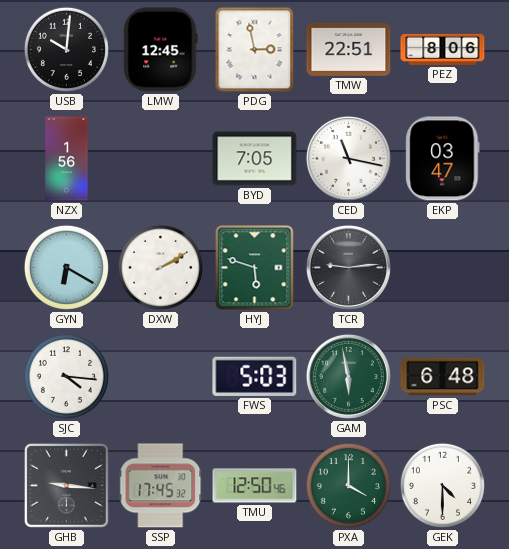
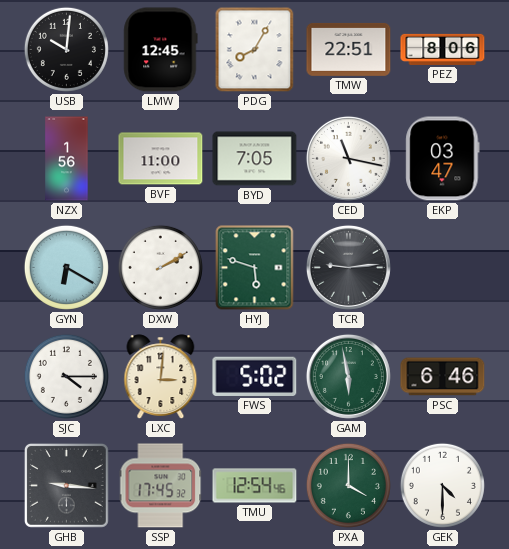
PDG: 2:58 -> 8:05 (255, 50)
BVF: none -> 11:00 (161, 159)
SJC: 4:16 -> 4:15 (66, 376)
LXC: none -> 3:01 (161, 377)
FWS: 5:03 -> 5:02 (255, 376)
PSC: 6:48 -> 6:46 (443, 377)
TMU: 12:50 -> 12:54 (255, 486)
